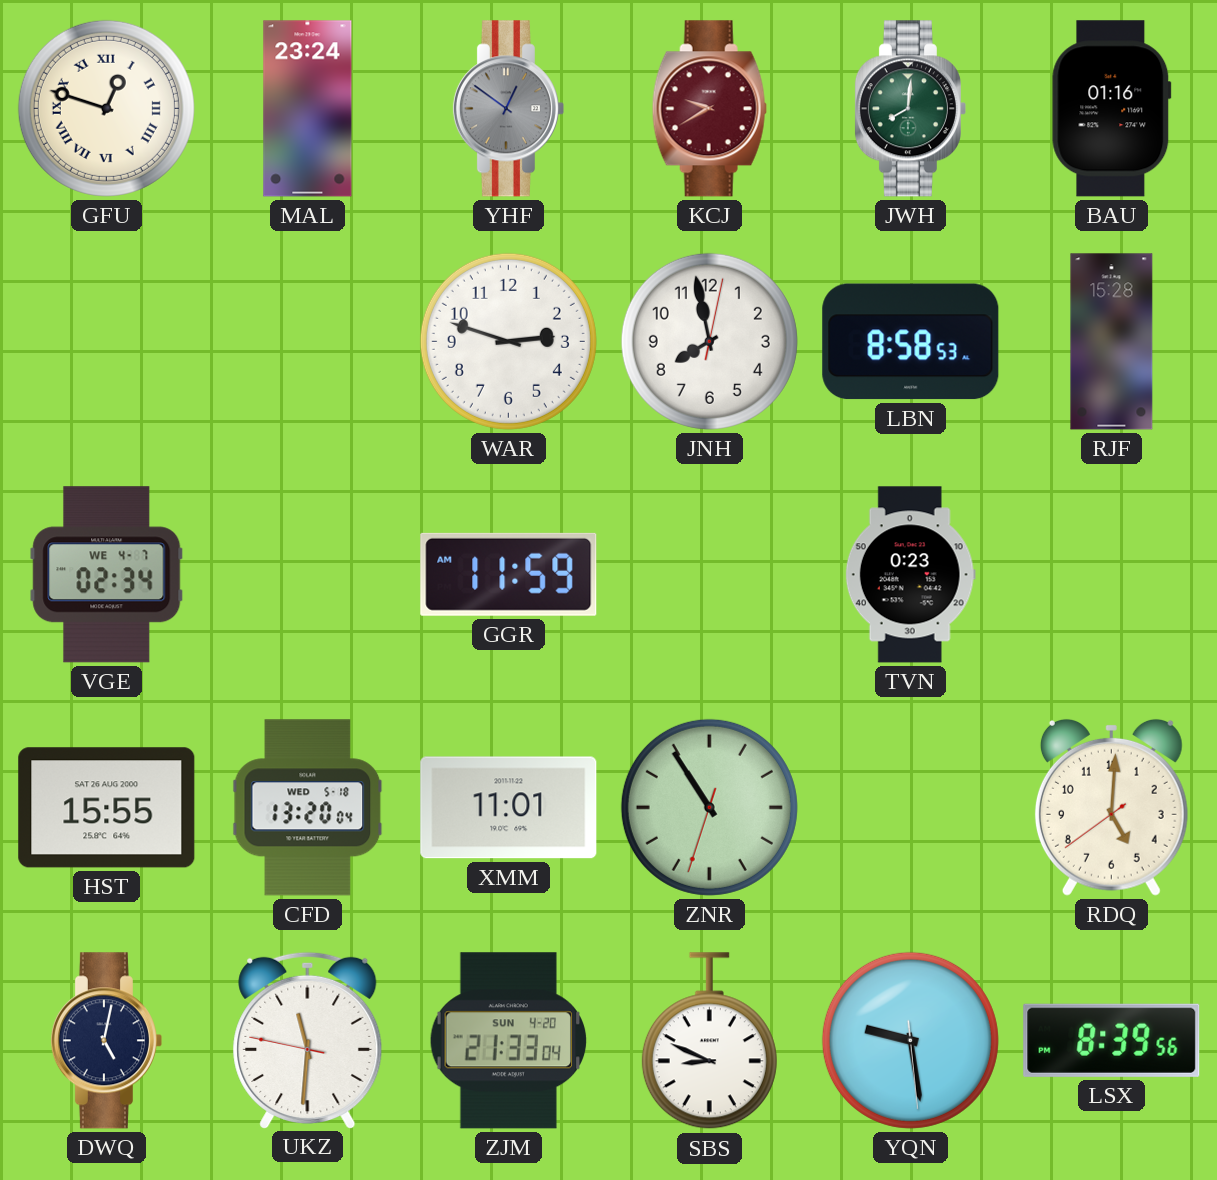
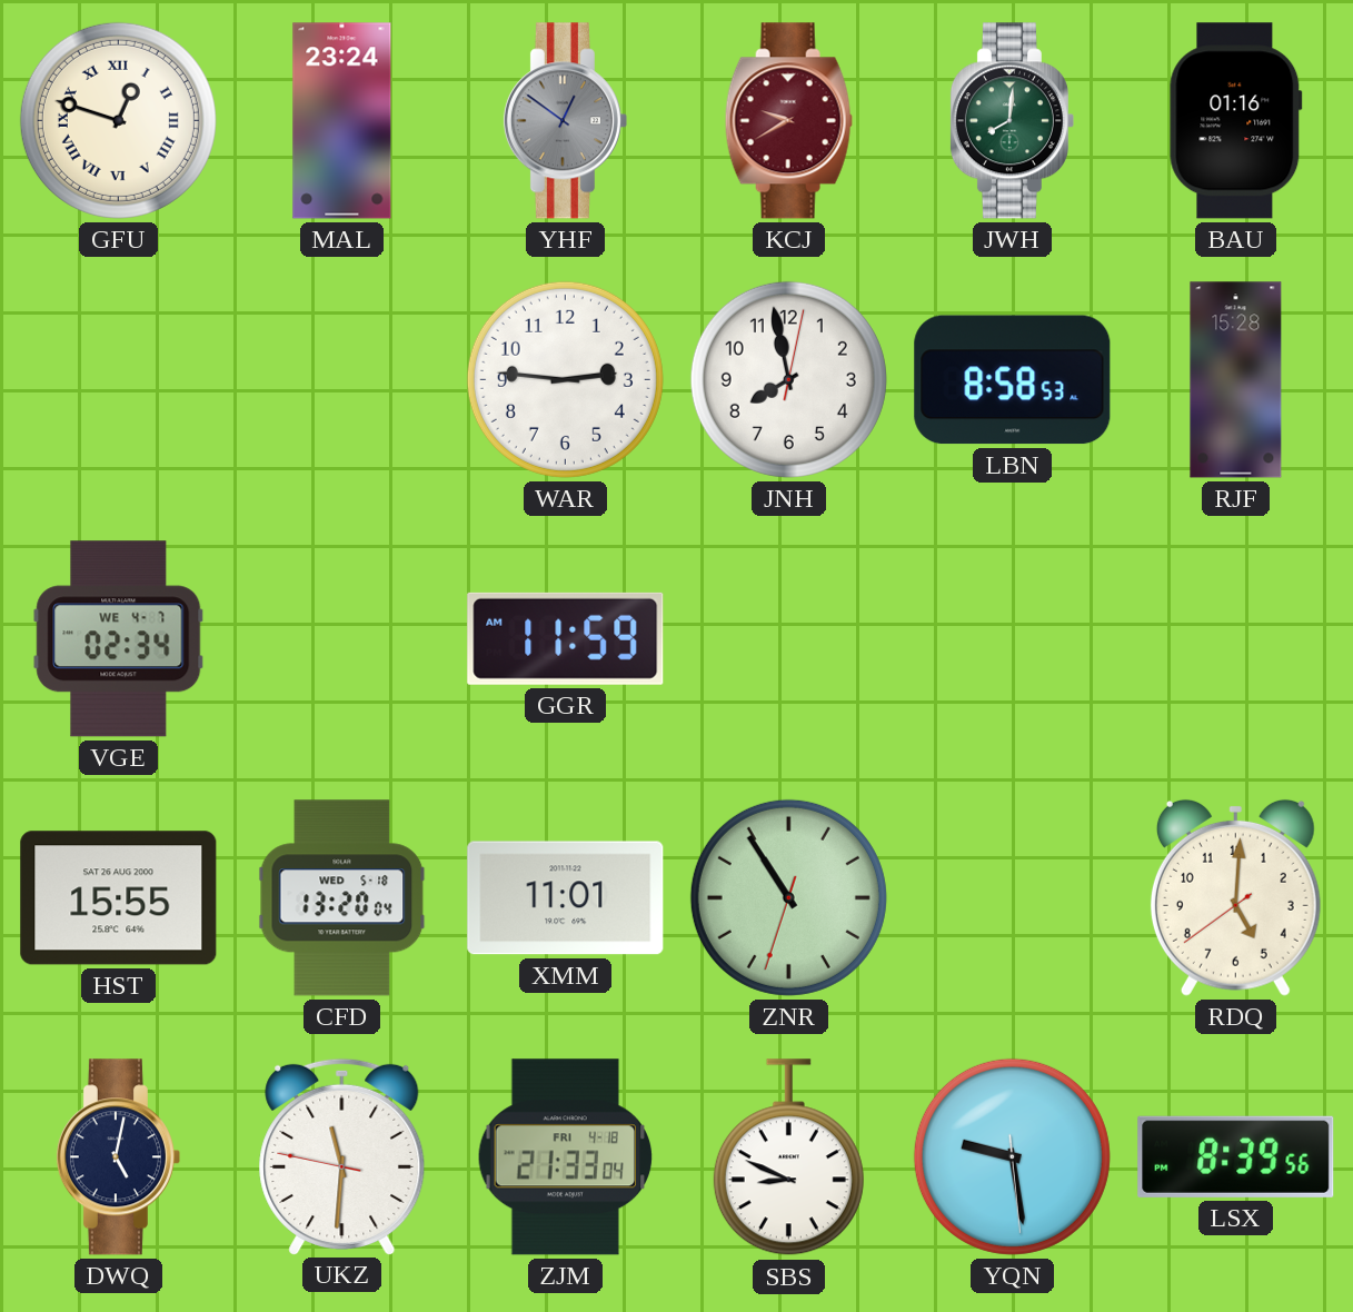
WAR: 2:48 -> 2:46 (565, 379)
TVN: 0:23 -> none (910, 575)
ZJM date: SUN 4-20 -> FRI 4-18 (566, 1157)
